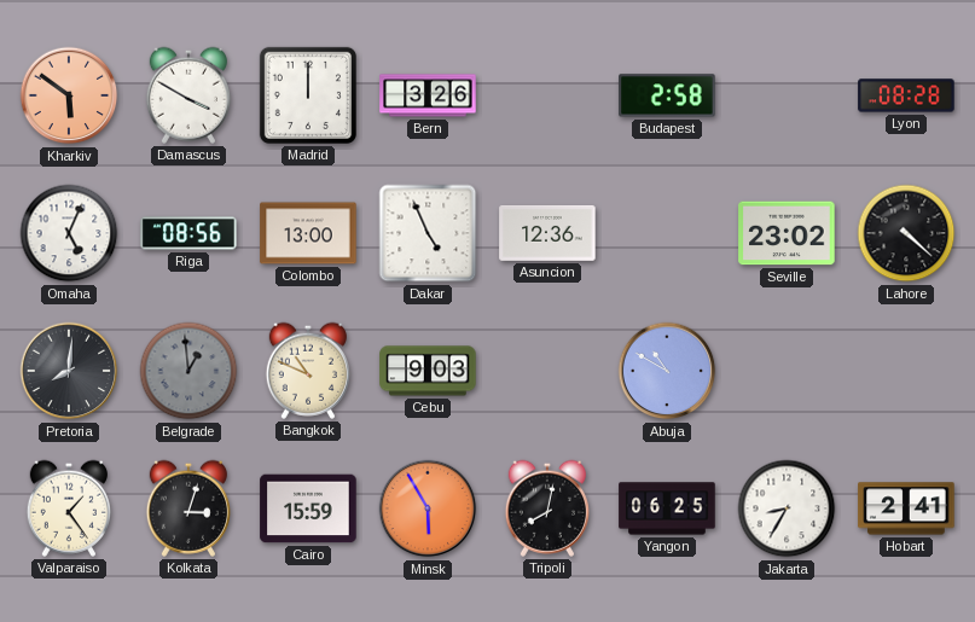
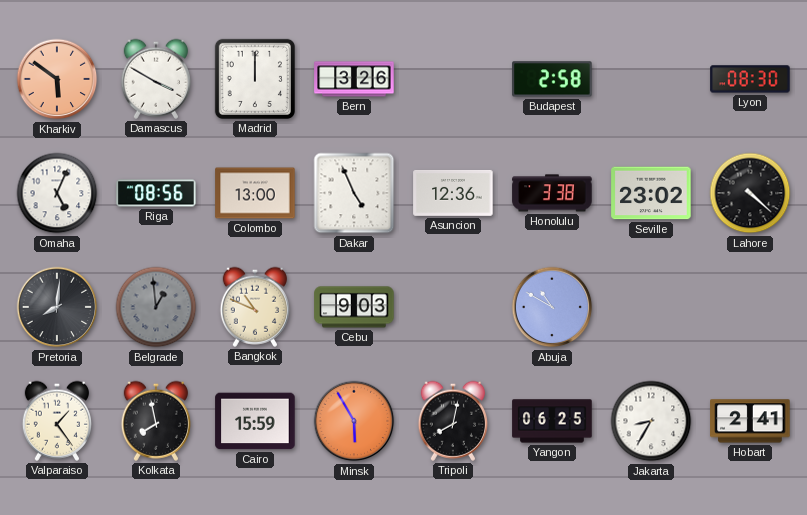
Lyon: 08:28 -> 08:30 (750, 79)
Honolulu: none -> 3:38 (552, 193)
Kolkata: 3:03 -> 7:58 (155, 421)
